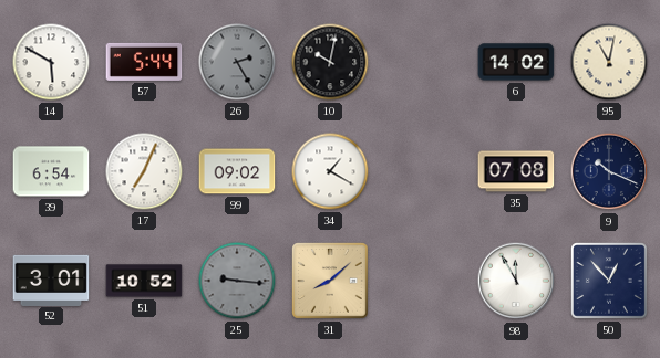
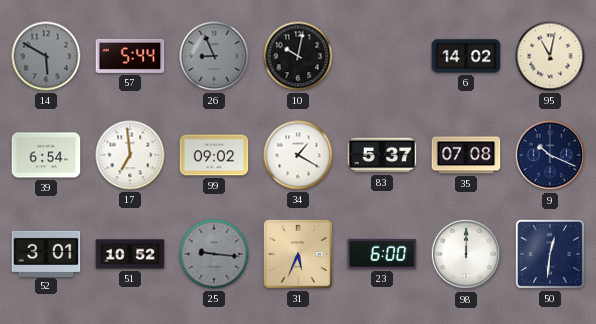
14 dial: white -> grey (46, 56)
26: 2:25 -> 8:56 (214, 56)
17: 7:04 -> 6:59 (130, 155)
83: none -> 5:37 (382, 155)
31: 8:08 -> 5:34 (299, 255)
23: none -> 6:00 (382, 254)
98: 11:55 -> 12:00 (466, 254)
50: 12:53 -> 12:31 (551, 255)
